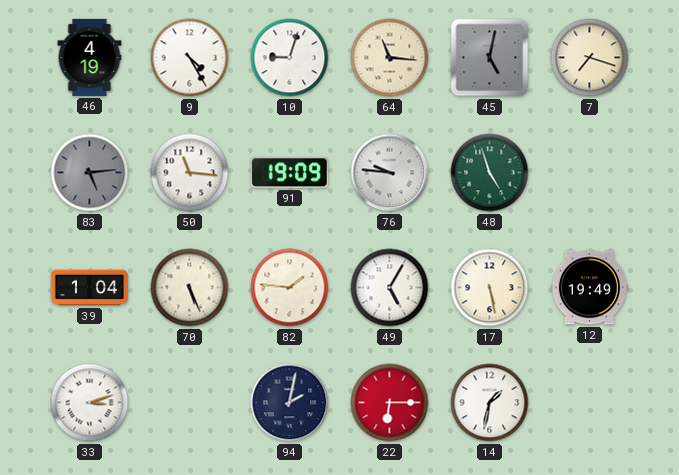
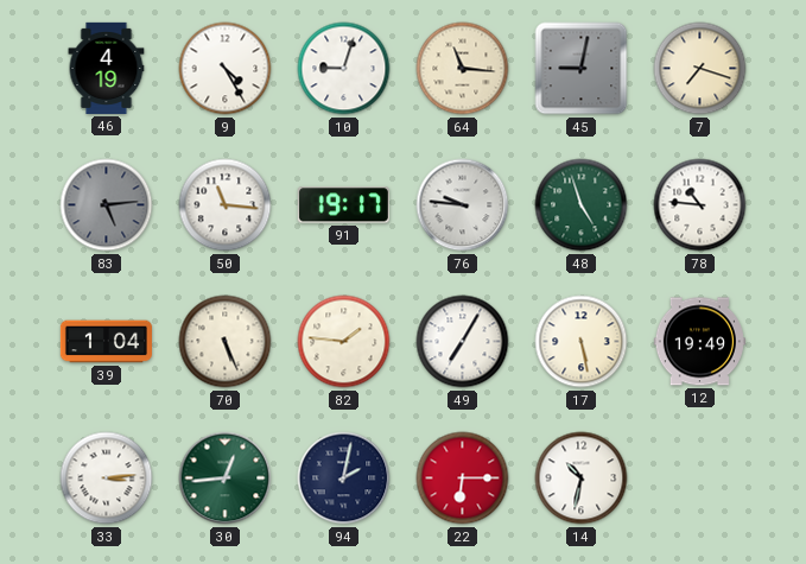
45: 5:02 -> 9:02 (582, 69)
91: 19:09 -> 19:17 (343, 205)
78: none -> 10:46 (700, 205)
49: 5:05 -> 7:05 (463, 342)
33: 3:12 -> 3:14 (107, 479)
30: none -> 12:44 (226, 479)
14: 1:32 -> 10:32 (582, 479)
